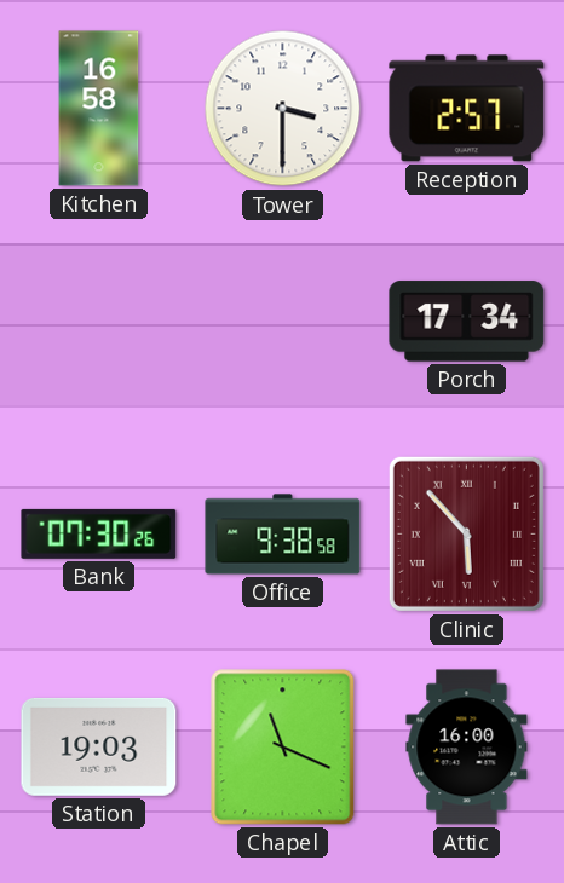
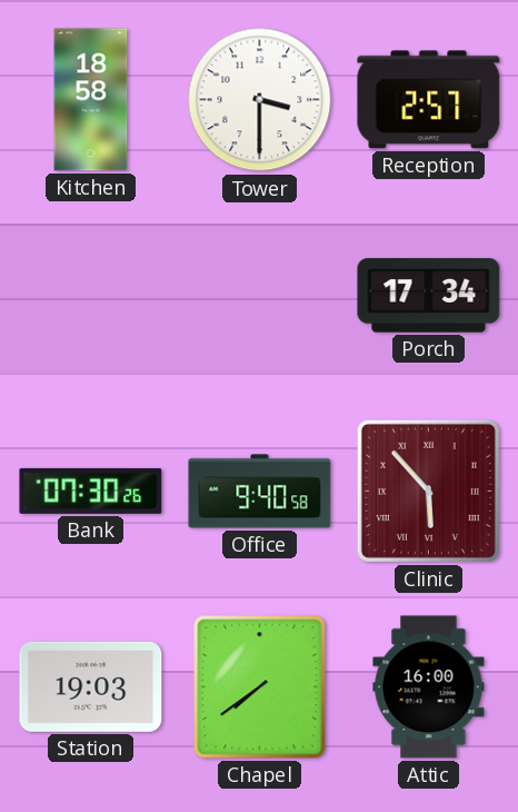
Kitchen: 16:58 -> 18:58 (91, 100)
Office: 9:38 -> 9:40 (260, 492)
Chapel: 11:19 -> 7:39 (260, 687)
